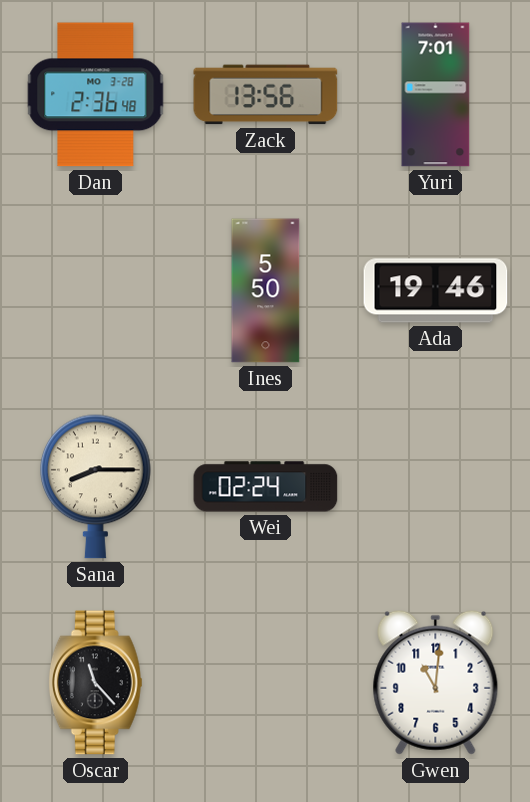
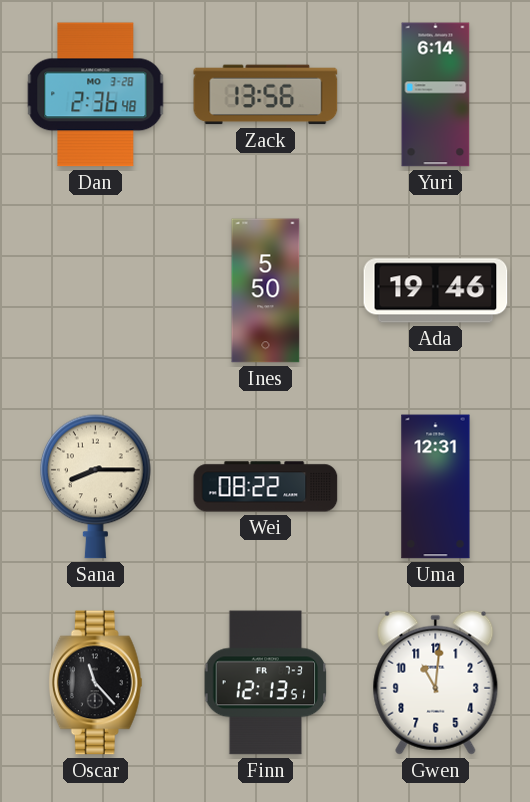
Yuri: 7:01 -> 6:14 (436, 95)
Wei: 02:24 -> 08:22 (266, 487)
Uma: none -> 12:31 (436, 487)
Finn: none -> 12:13 (266, 683)
